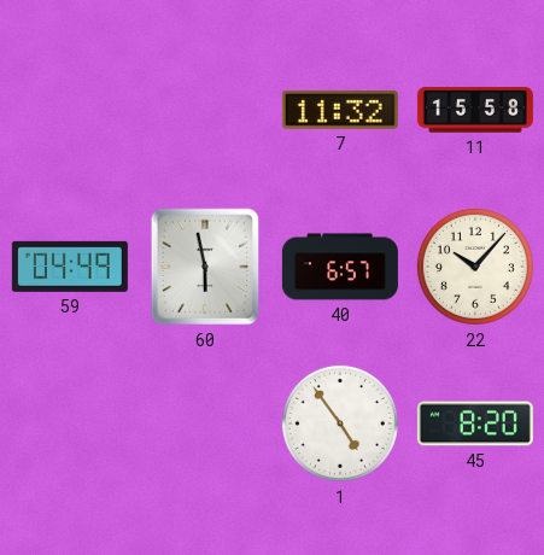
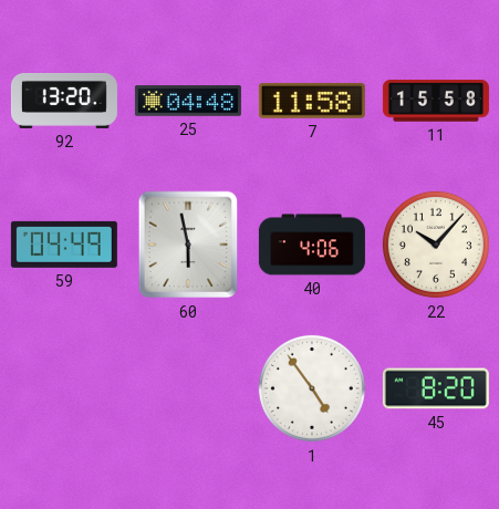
92: none -> 13:20 (64, 101)
25: none -> 04:48 (188, 101)
7: 11:32 -> 11:58 (312, 101)
40: 6:57 -> 4:06 (312, 245)
